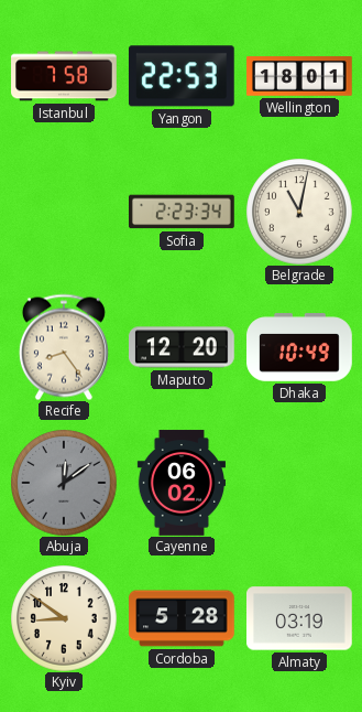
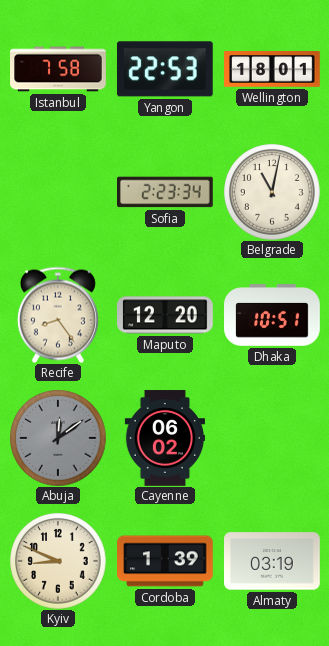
Dhaka: 10:49 -> 10:51 (272, 315)
Kyiv: 8:51 -> 8:49 (58, 561)
Cordoba: 5:28 -> 1:39 (165, 561)
